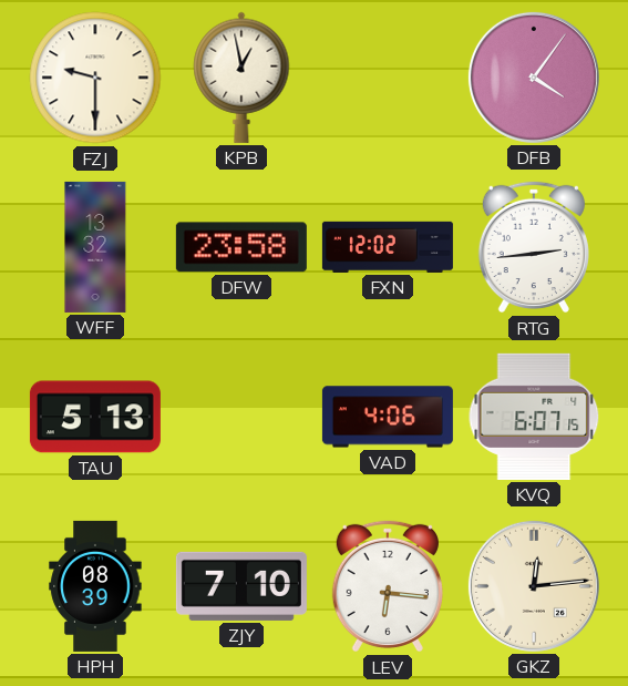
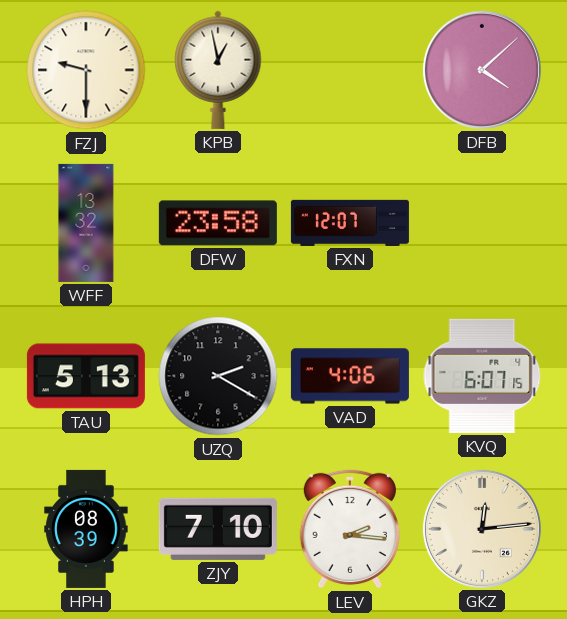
DFB: 4:06 -> 4:08 (482, 70)
FXN: 12:02 -> 12:07 (350, 223)
RTG: 2:44 -> none (534, 247)
UZQ: none -> 2:20 (218, 376)
LEV: 6:16 -> 2:16 (350, 529)
